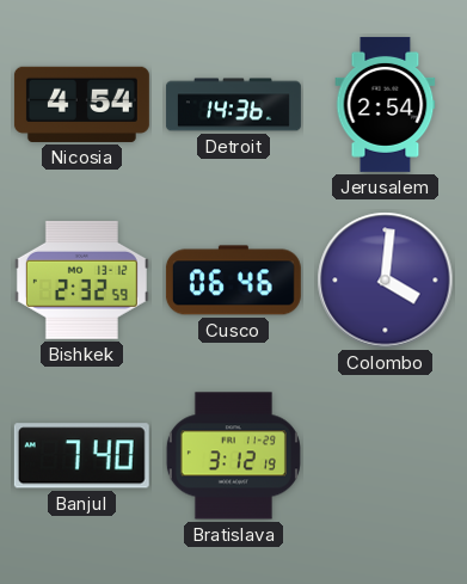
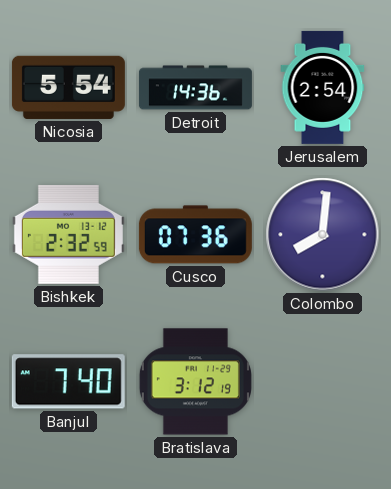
Nicosia: 4:54 -> 5:54 (68, 87)
Cusco: 06:46 -> 07:36 (195, 235)
Colombo: 4:01 -> 8:01 (323, 235)
